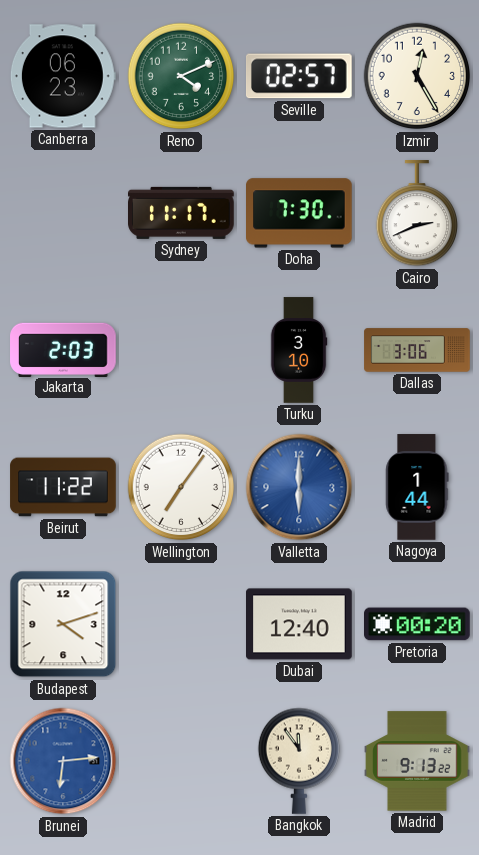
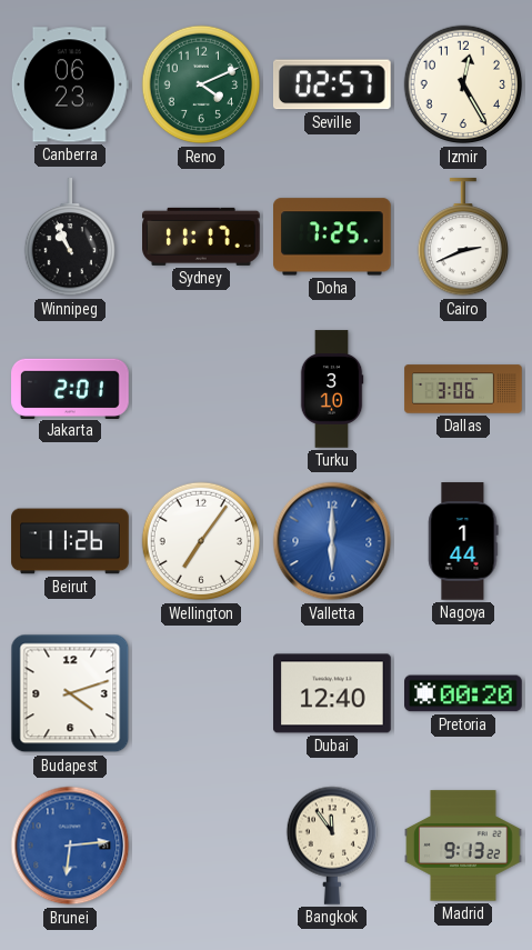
Winnipeg: none -> 10:56 (69, 238)
Doha: 7:30 -> 7:25 (333, 237)
Jakarta: 2:03 -> 2:01 (70, 388)
Beirut: 11:22 -> 11:26 (70, 541)
